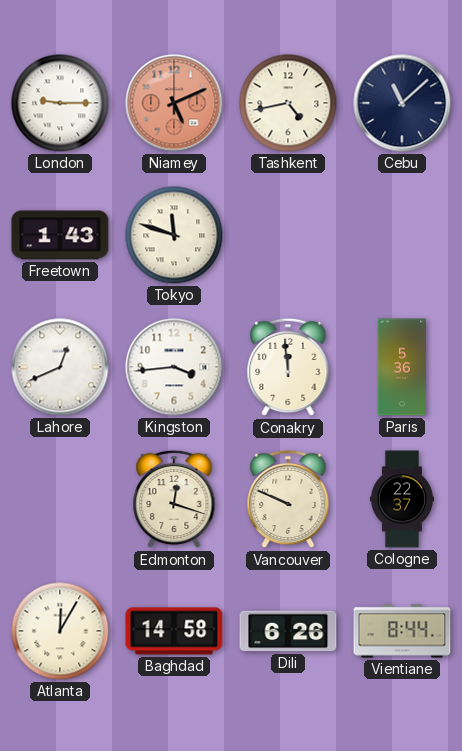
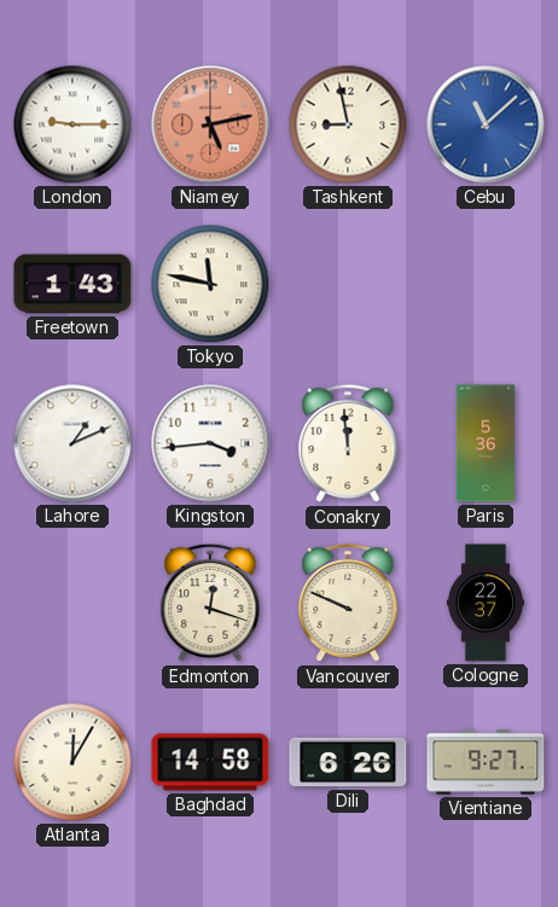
Niamey: 5:11 -> 5:13 (210, 124)
Tashkent: 4:43 -> 8:58 (348, 124)
Cebu dial: navy -> blue (486, 124)
Tokyo: 11:48 -> 11:47 (210, 284)
Lahore: 12:41 -> 1:11 (72, 443)
Vientiane: 8:44 -> 9:27 (486, 762)
